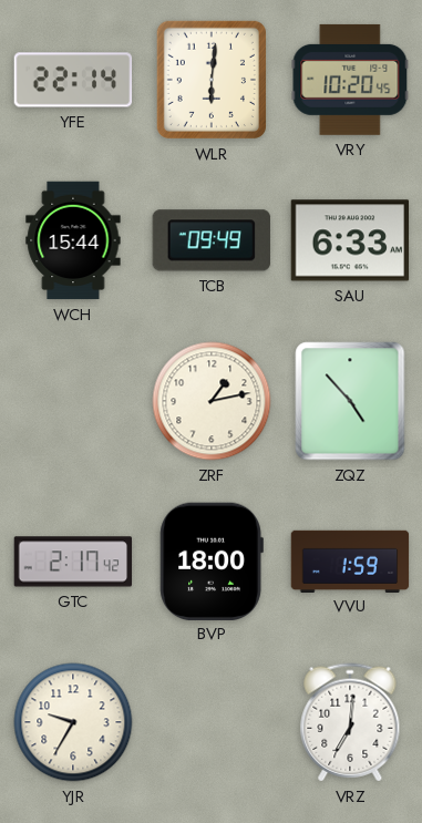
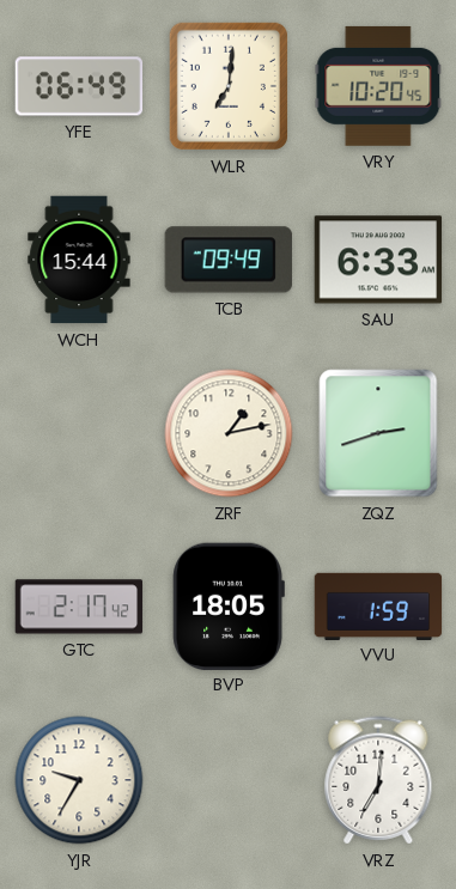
YFE: 22:14 -> 06:49 (79, 86)
WLR: 6:01 -> 7:01 (229, 86)
ZQZ: 4:53 -> 2:42 (378, 433)
BVP: 18:00 -> 18:05 (229, 605)
